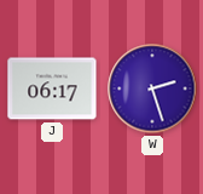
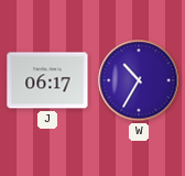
W: 2:27 -> 10:35 (139, 80)
